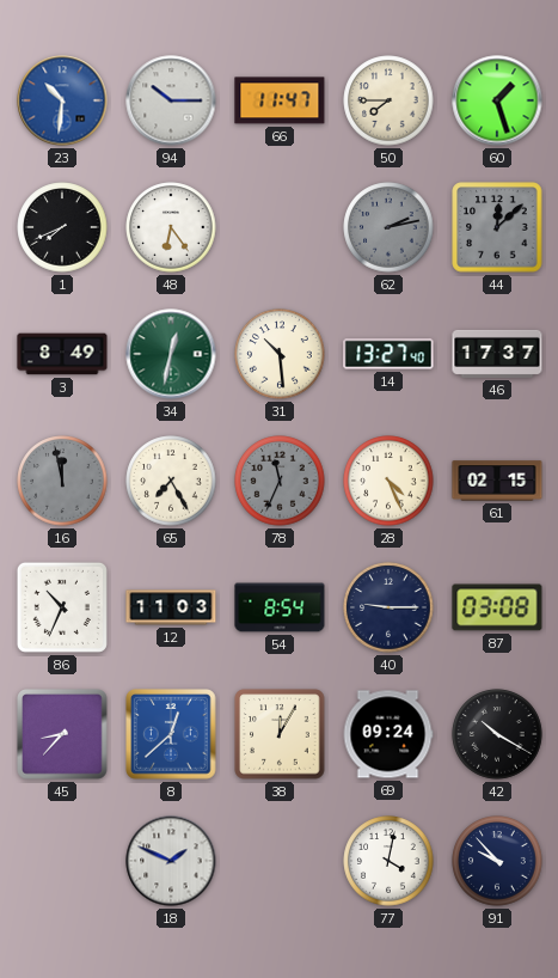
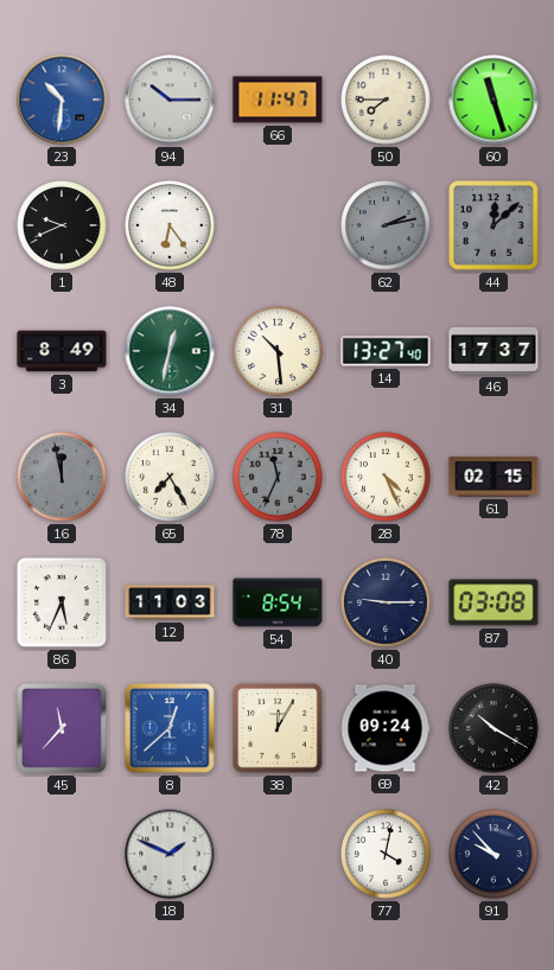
60: 1:27 -> 11:27 (493, 100)
1: 7:41 -> 9:41 (62, 225)
86: 10:34 -> 5:34 (62, 602)
45: 8:37 -> 11:37 (62, 728)
